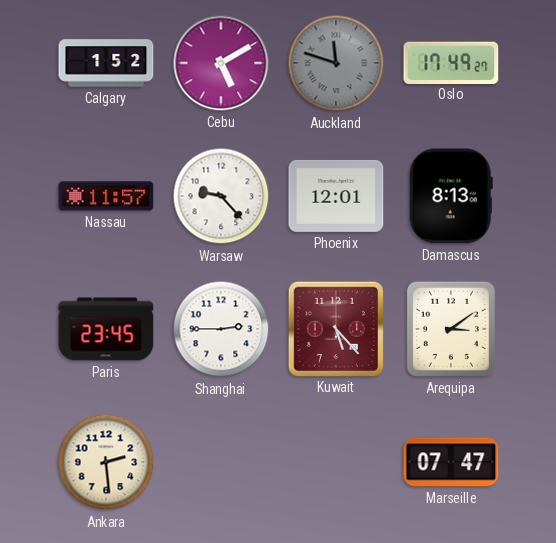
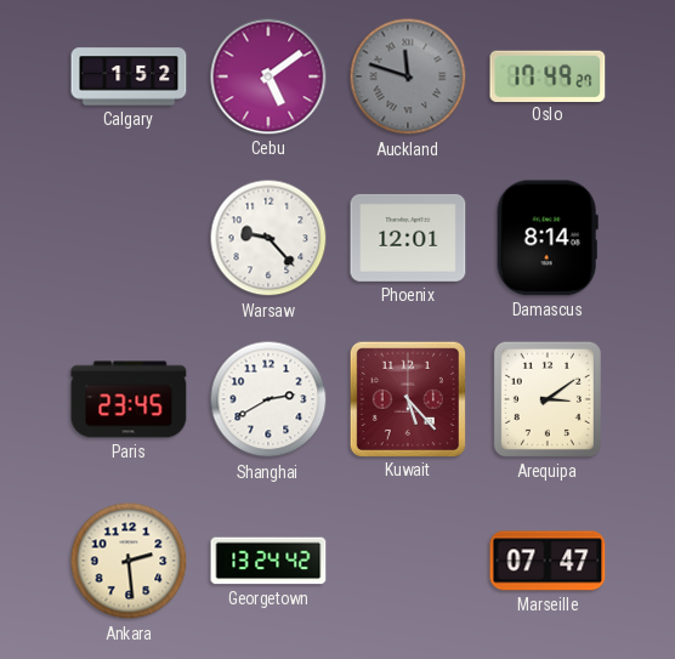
Cebu: 5:10 -> 5:09 (268, 76)
Nassau: 11:57 -> none (106, 196)
Damascus: 8:13 -> 8:14 (548, 238)
Shanghai: 2:45 -> 2:40 (268, 399)
Georgetown: none -> 13:24 (268, 561)
